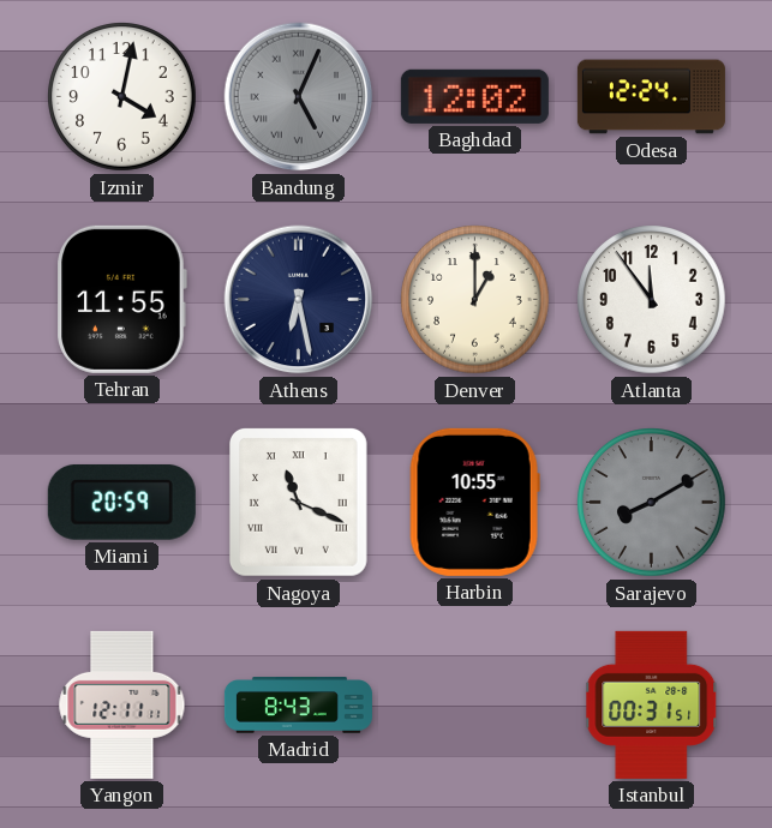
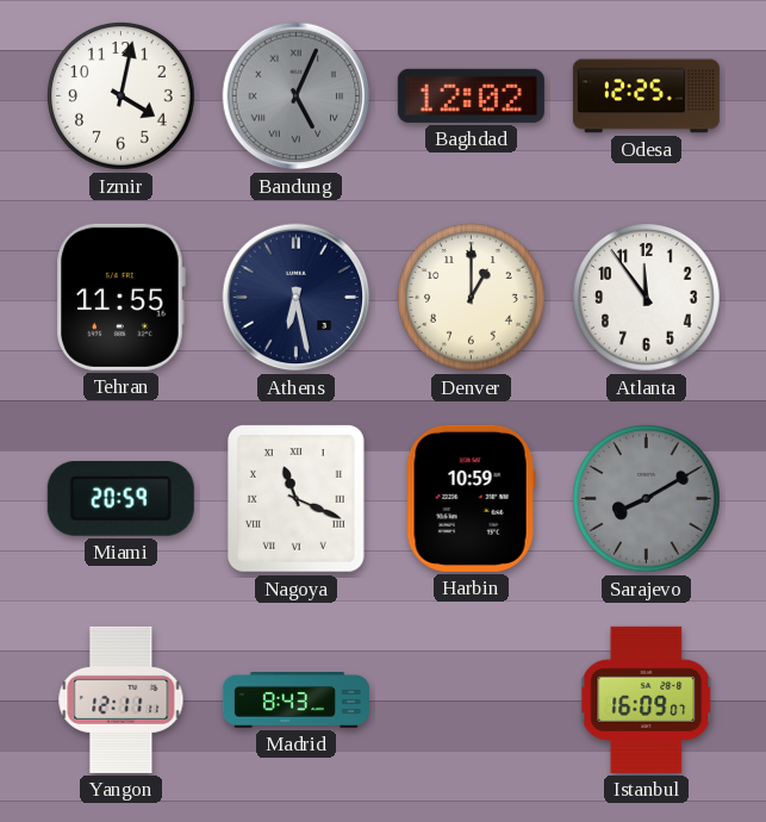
Odesa: 12:24 -> 12:25 (646, 96)
Harbin: 10:55 -> 10:59 (471, 498)
Istanbul: 00:31 -> 16:09 (647, 699)
